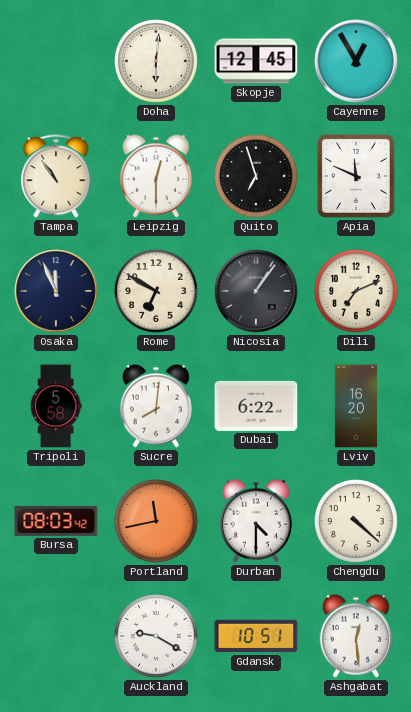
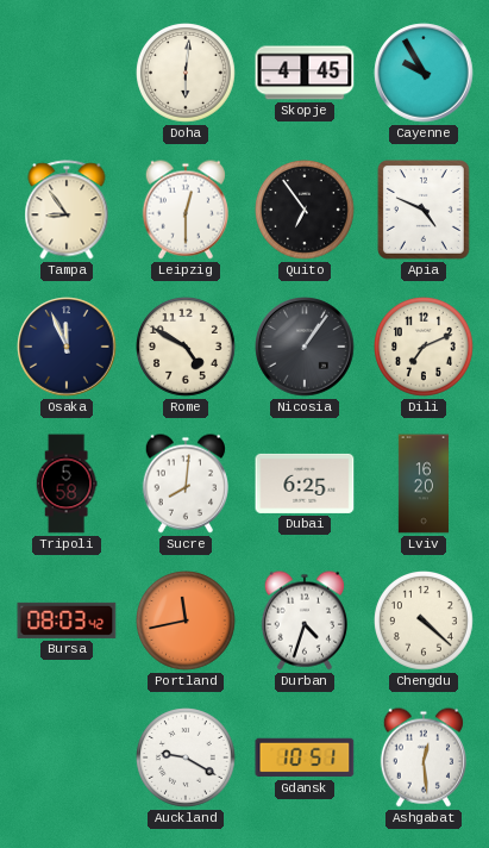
Skopje: 12:45 -> 4:45 (305, 73)
Cayenne: 12:55 -> 9:55 (424, 73)
Tampa: 10:54 -> 8:54 (67, 210)
Quito: 6:57 -> 6:54 (306, 211)
Apia: 11:49 -> 4:49 (425, 211)
Rome: 6:50 -> 4:50 (187, 348)
Dubai: 6:22 -> 6:25 (305, 484)
Durban: 4:30 -> 4:33 (303, 621)
